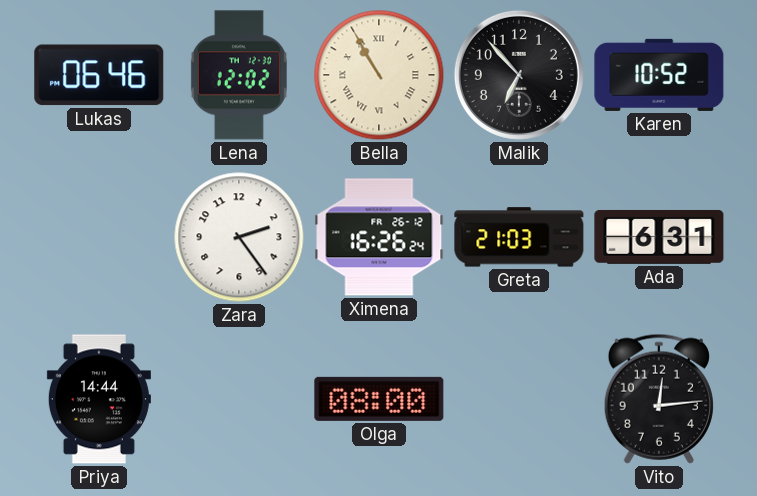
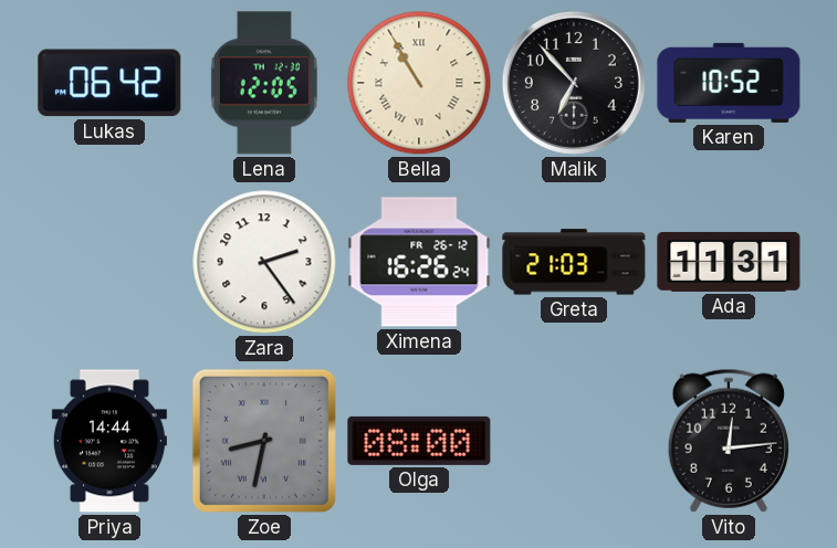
Lukas: 06:46 -> 06:42 (109, 83)
Lena: 12:02 -> 12:05 (264, 83)
Ada: 6:31 -> 11:31 (729, 262)
Zoe: none -> 8:32 (264, 441)
